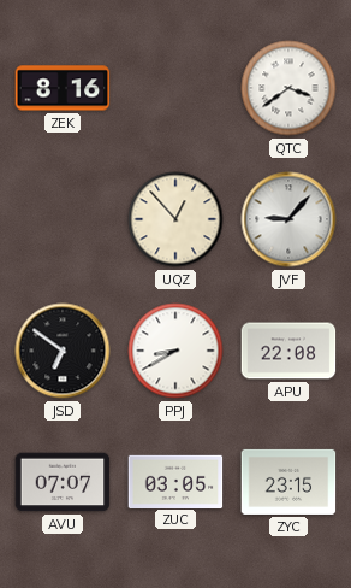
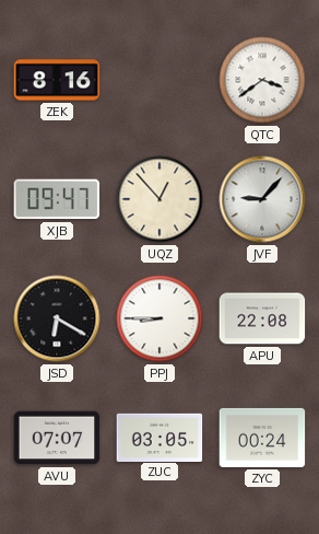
XJB: none -> 09:47 (57, 199)
JSD: 6:51 -> 6:20 (57, 318)
PPJ: 8:40 -> 8:45 (159, 318)
ZYC: 23:15 -> 00:24 (262, 438)
